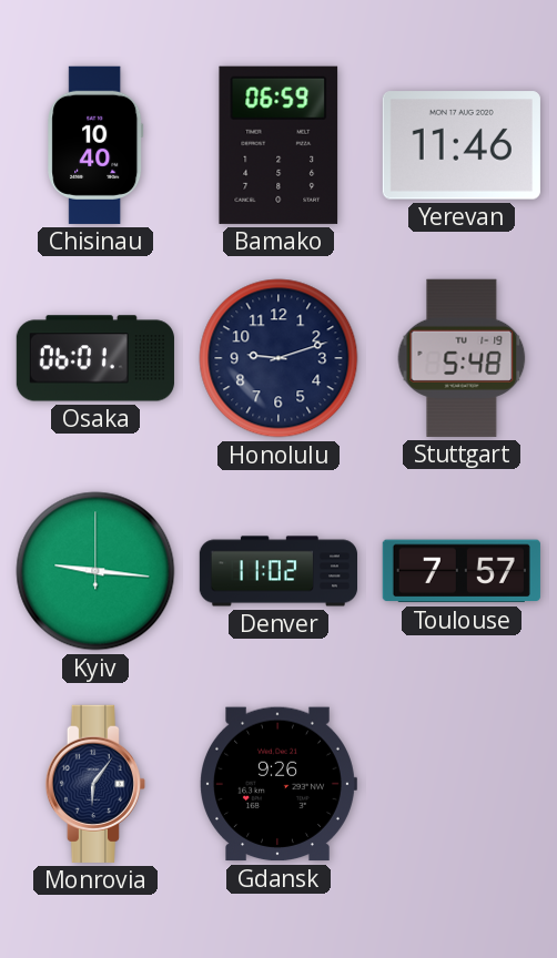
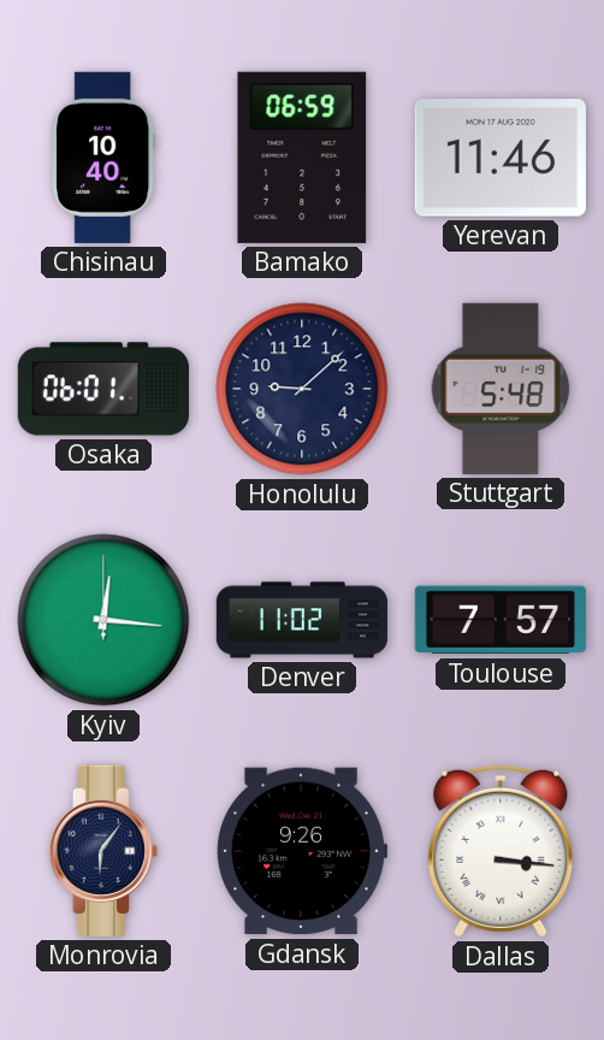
Honolulu: 9:12 -> 9:08 (302, 389)
Kyiv: 9:16 -> 12:16 (103, 620)
Dallas: none -> 3:16 (501, 851)
